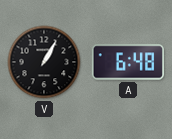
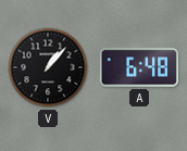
V: 1:05 -> 1:07 (48, 67)
